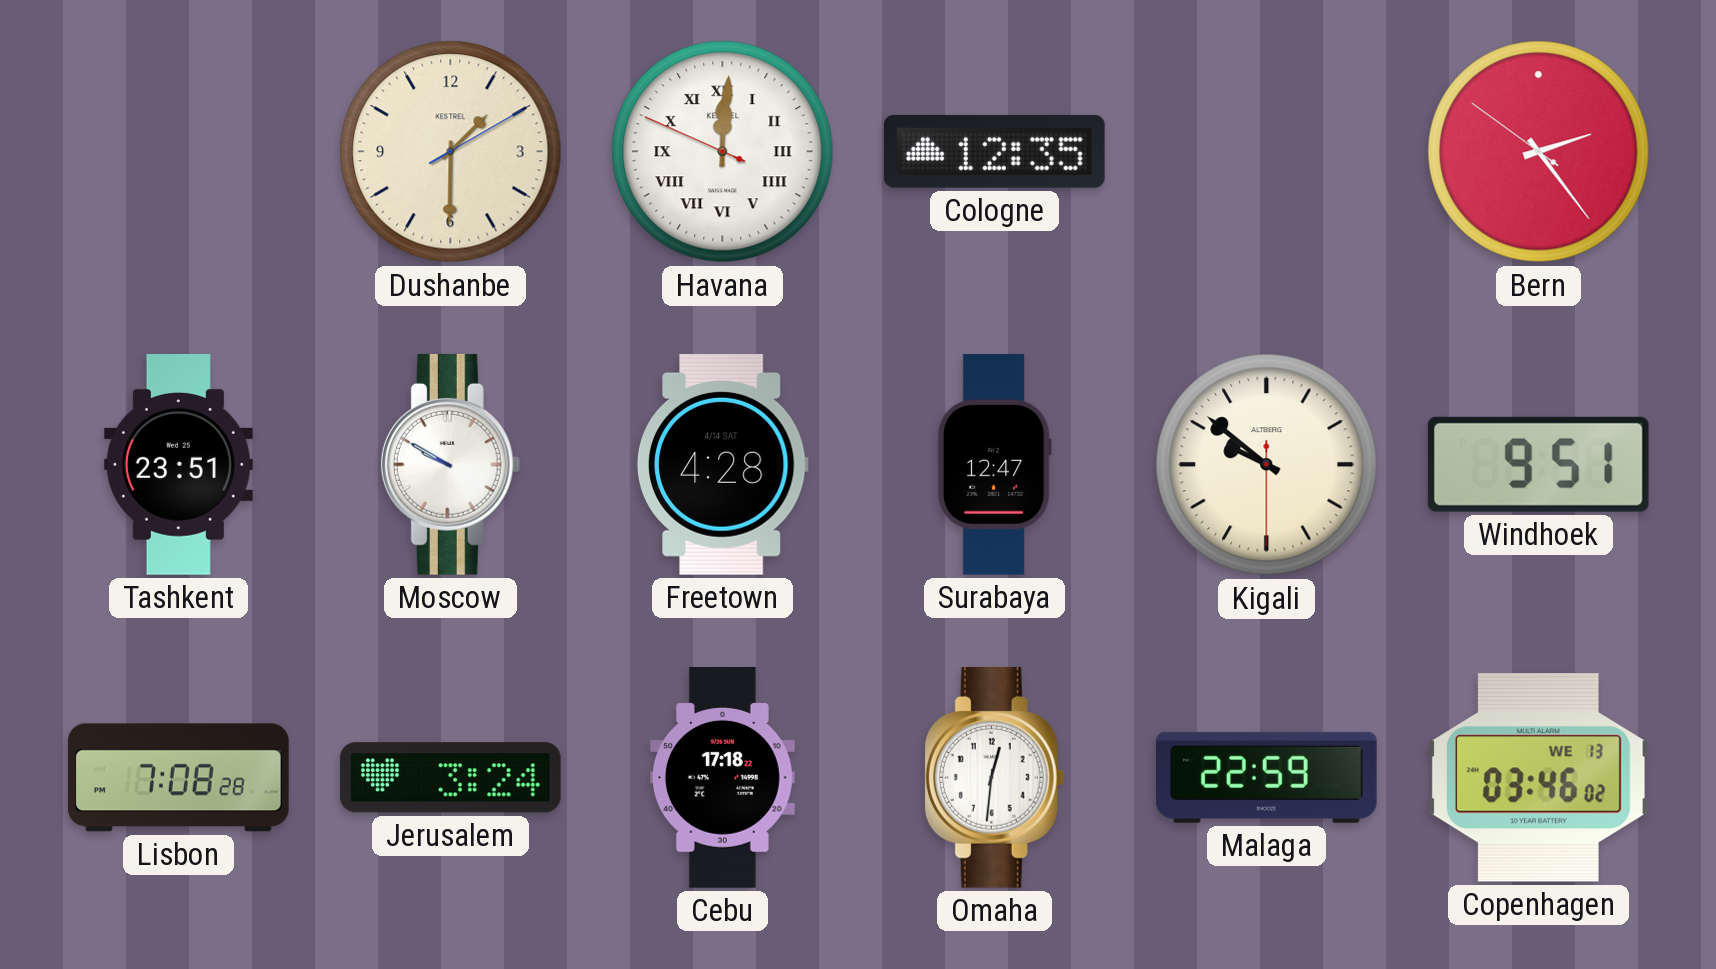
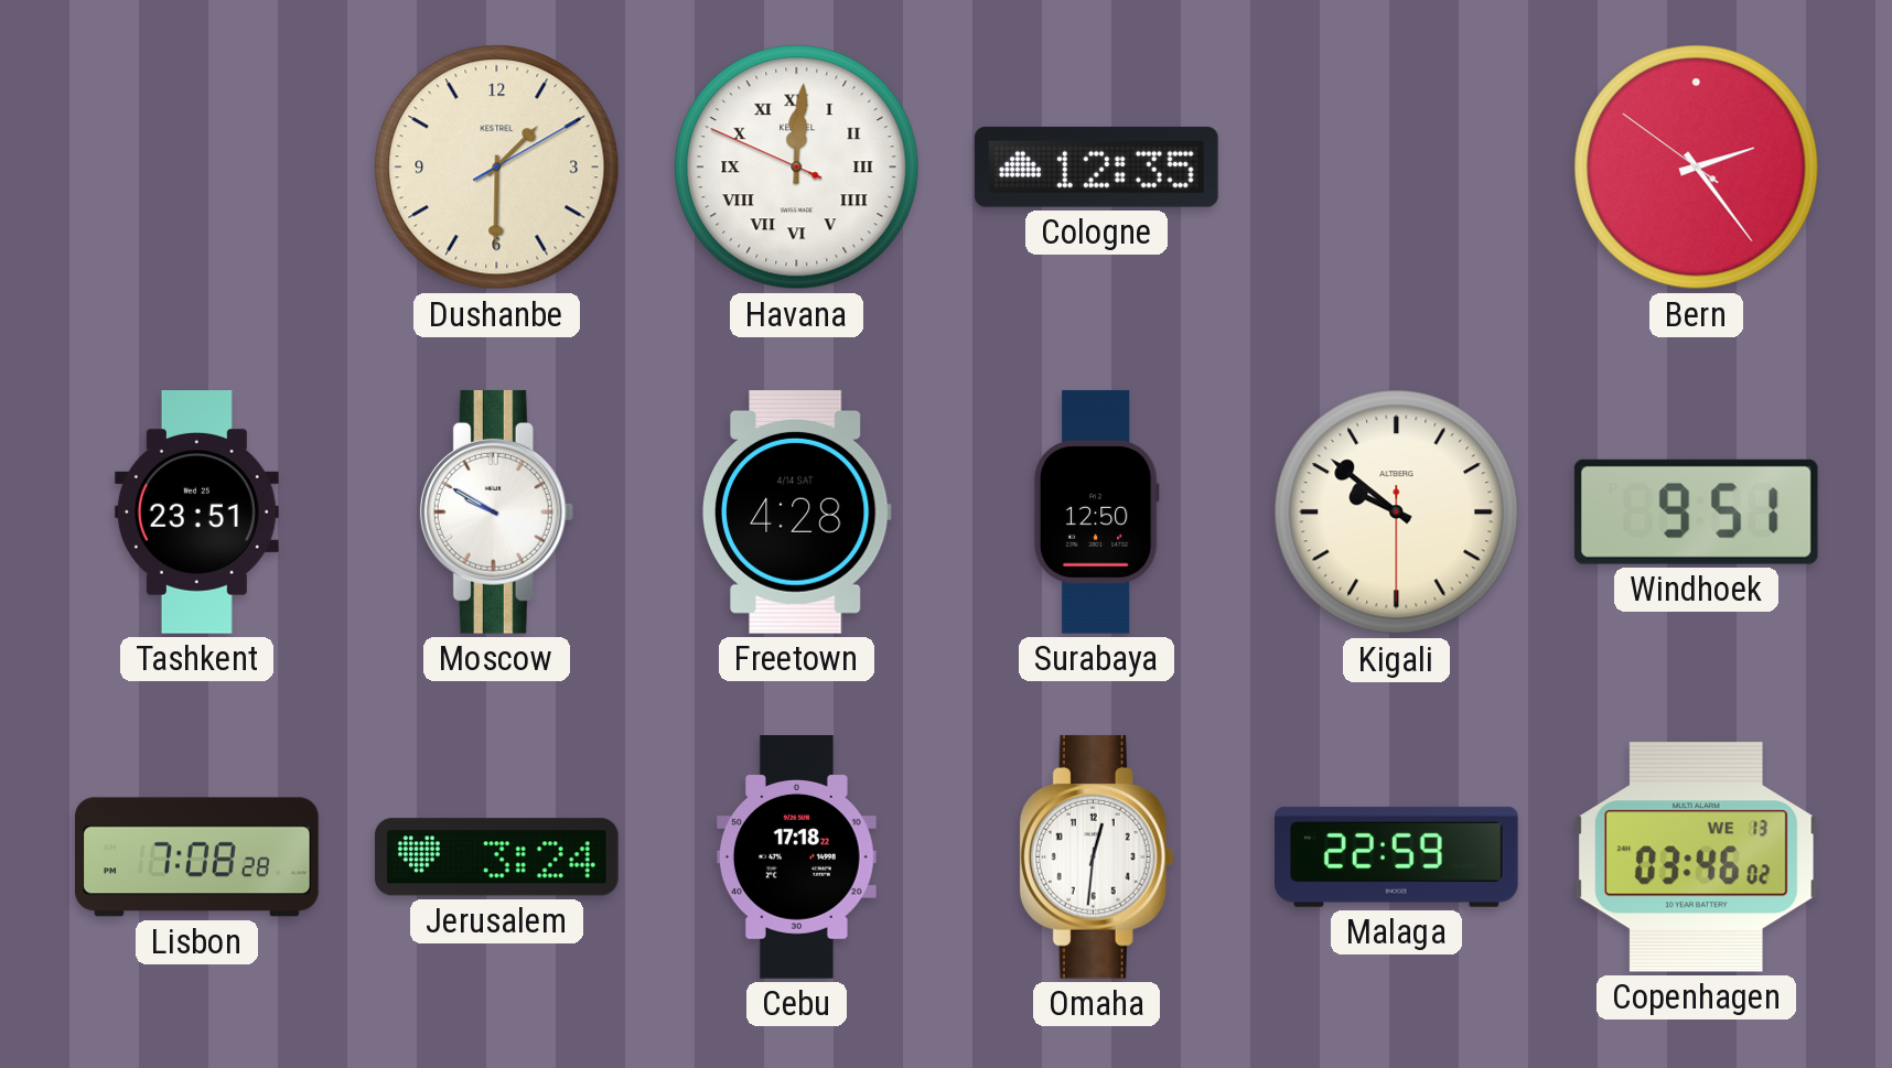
Surabaya: 12:47 -> 12:50 (1096, 513)
